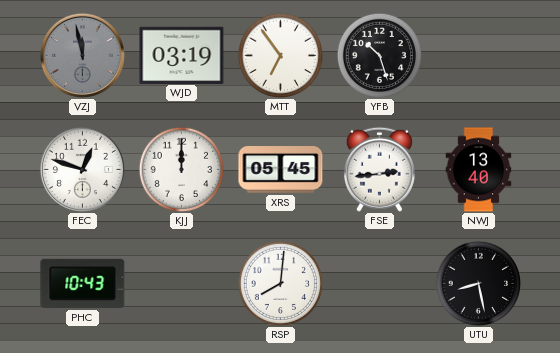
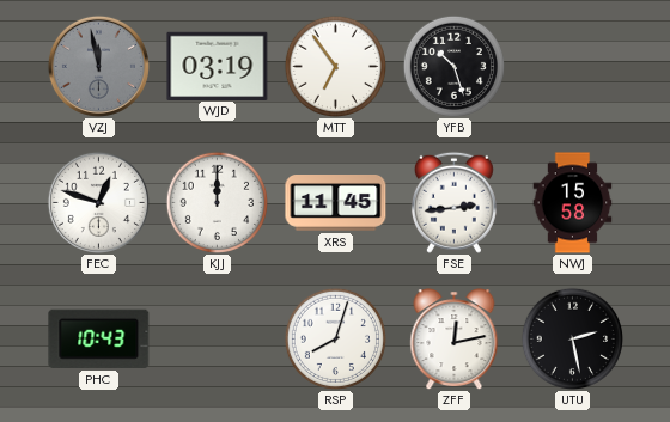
XRS: 05:45 -> 11:45 (336, 203)
NWJ: 13:40 -> 15:58 (573, 203)
RSP: 8:01 -> 8:03 (335, 338)
ZFF: none -> 12:13 (455, 340)
UTU: 8:28 -> 2:28 (572, 338)
